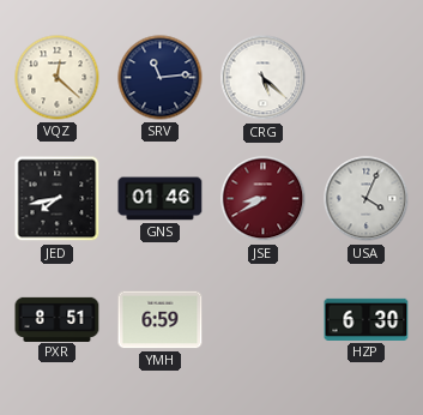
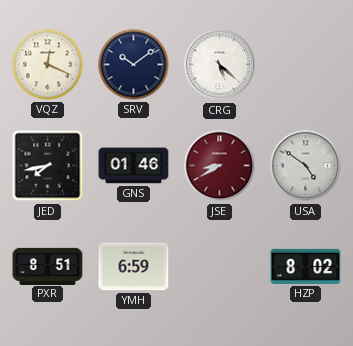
VQZ: 12:22 -> 12:19 (48, 65)
SRV: 11:14 -> 10:09 (134, 65)
USA: 4:04 -> 4:51 (306, 166)
HZP: 6:30 -> 8:02 (306, 266)
